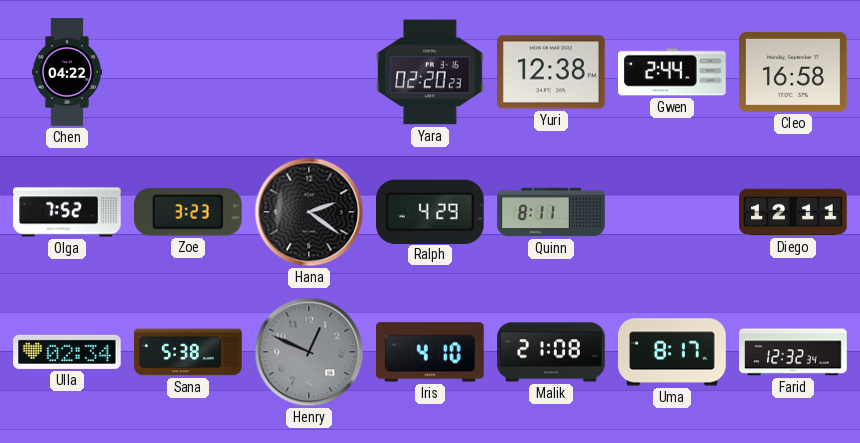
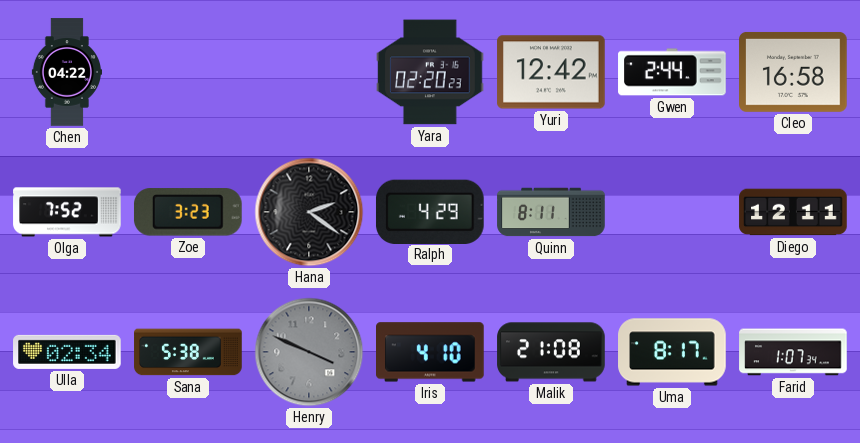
Yuri: 12:38 -> 12:42 (551, 72)
Henry: 12:49 -> 3:49 (309, 352)
Farid: 12:32 -> 1:07 (793, 352)
